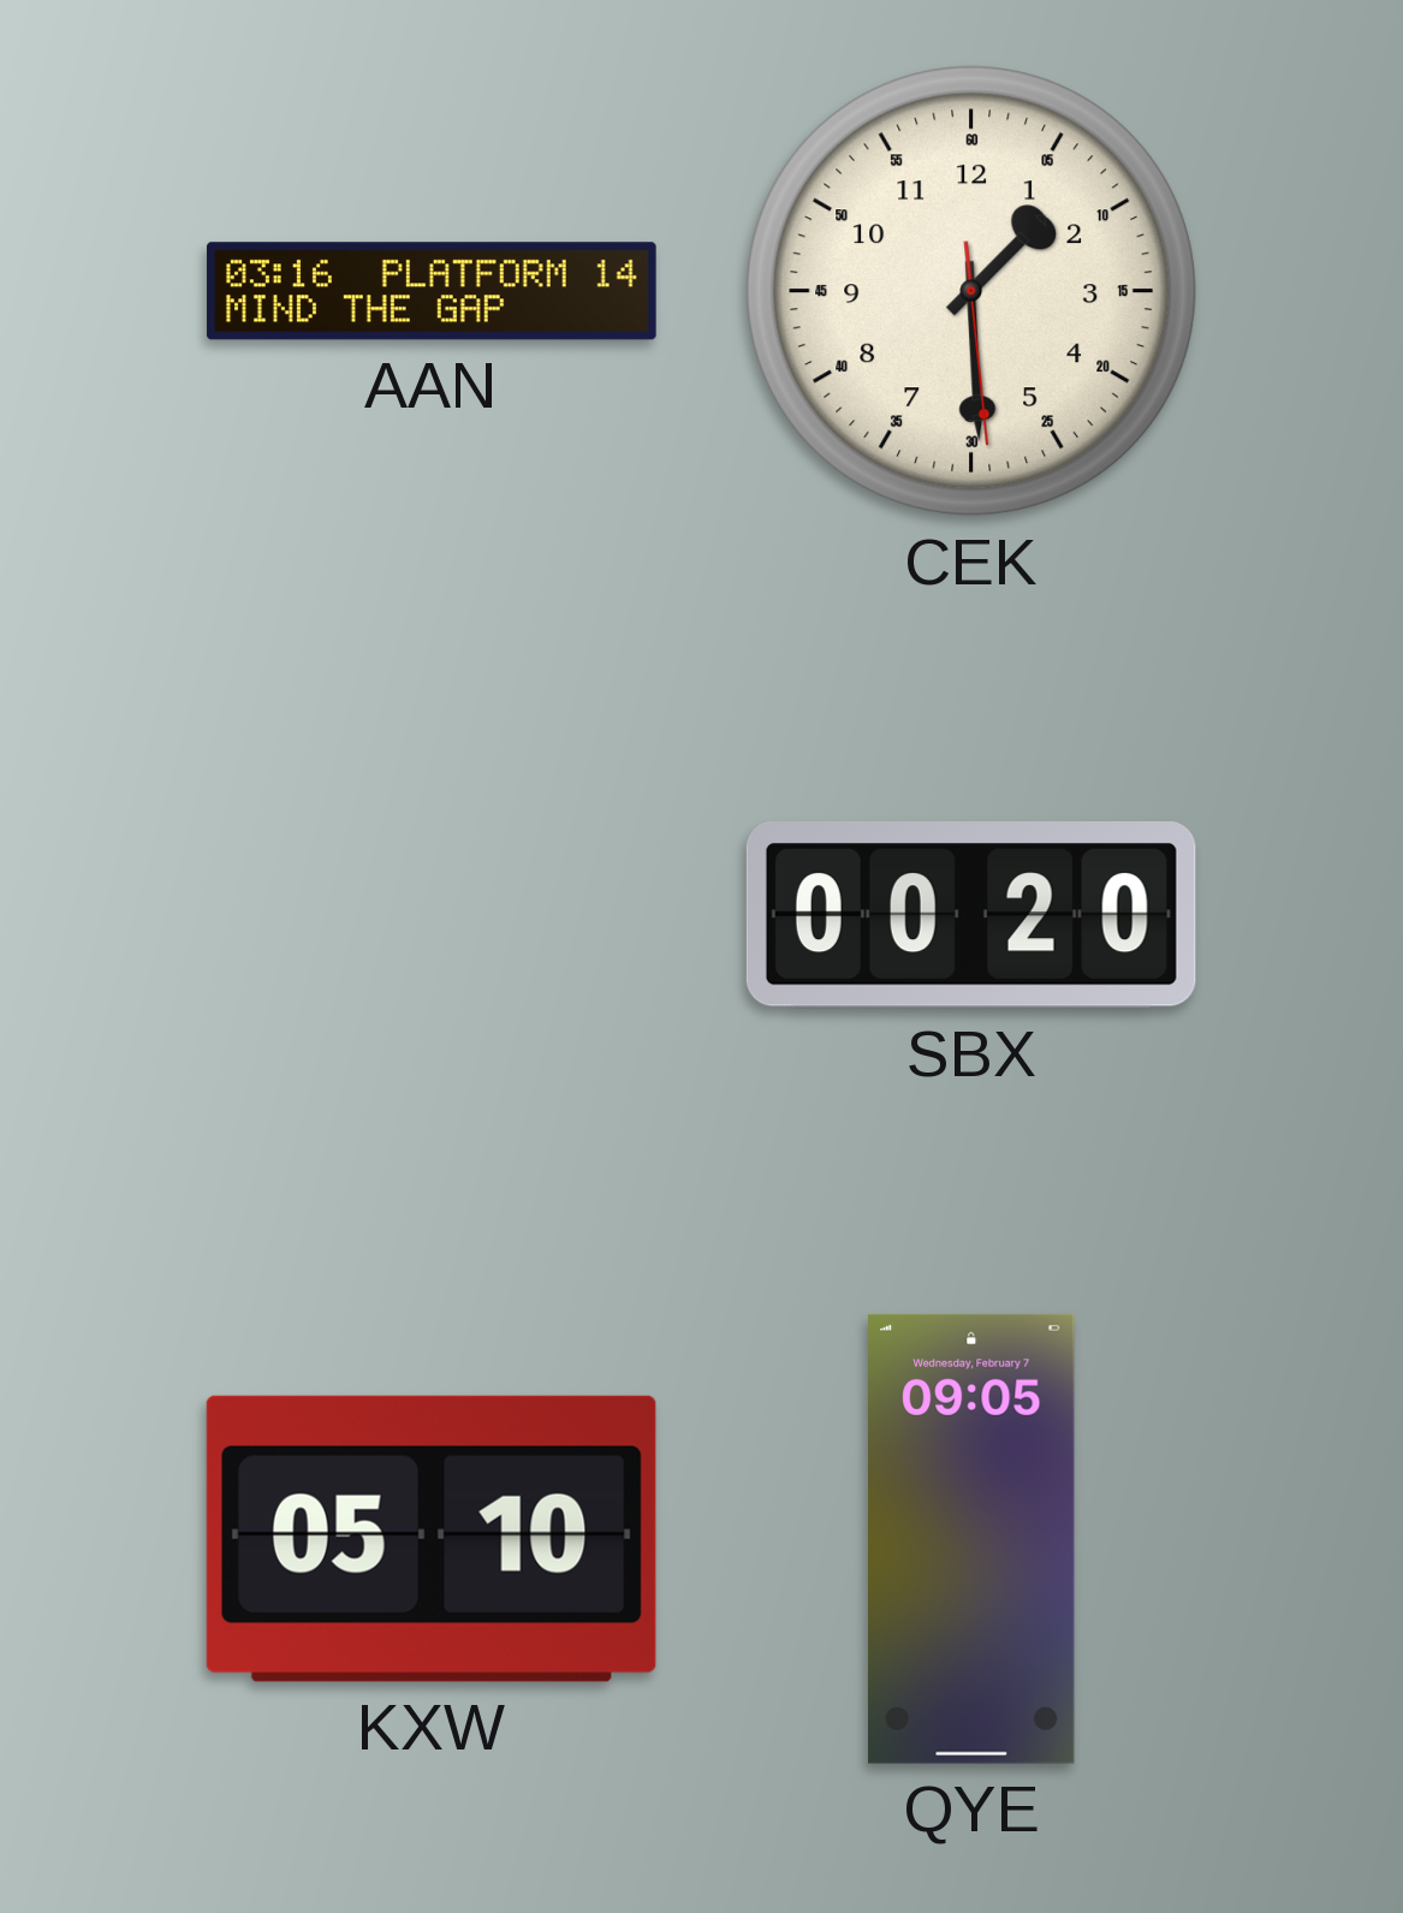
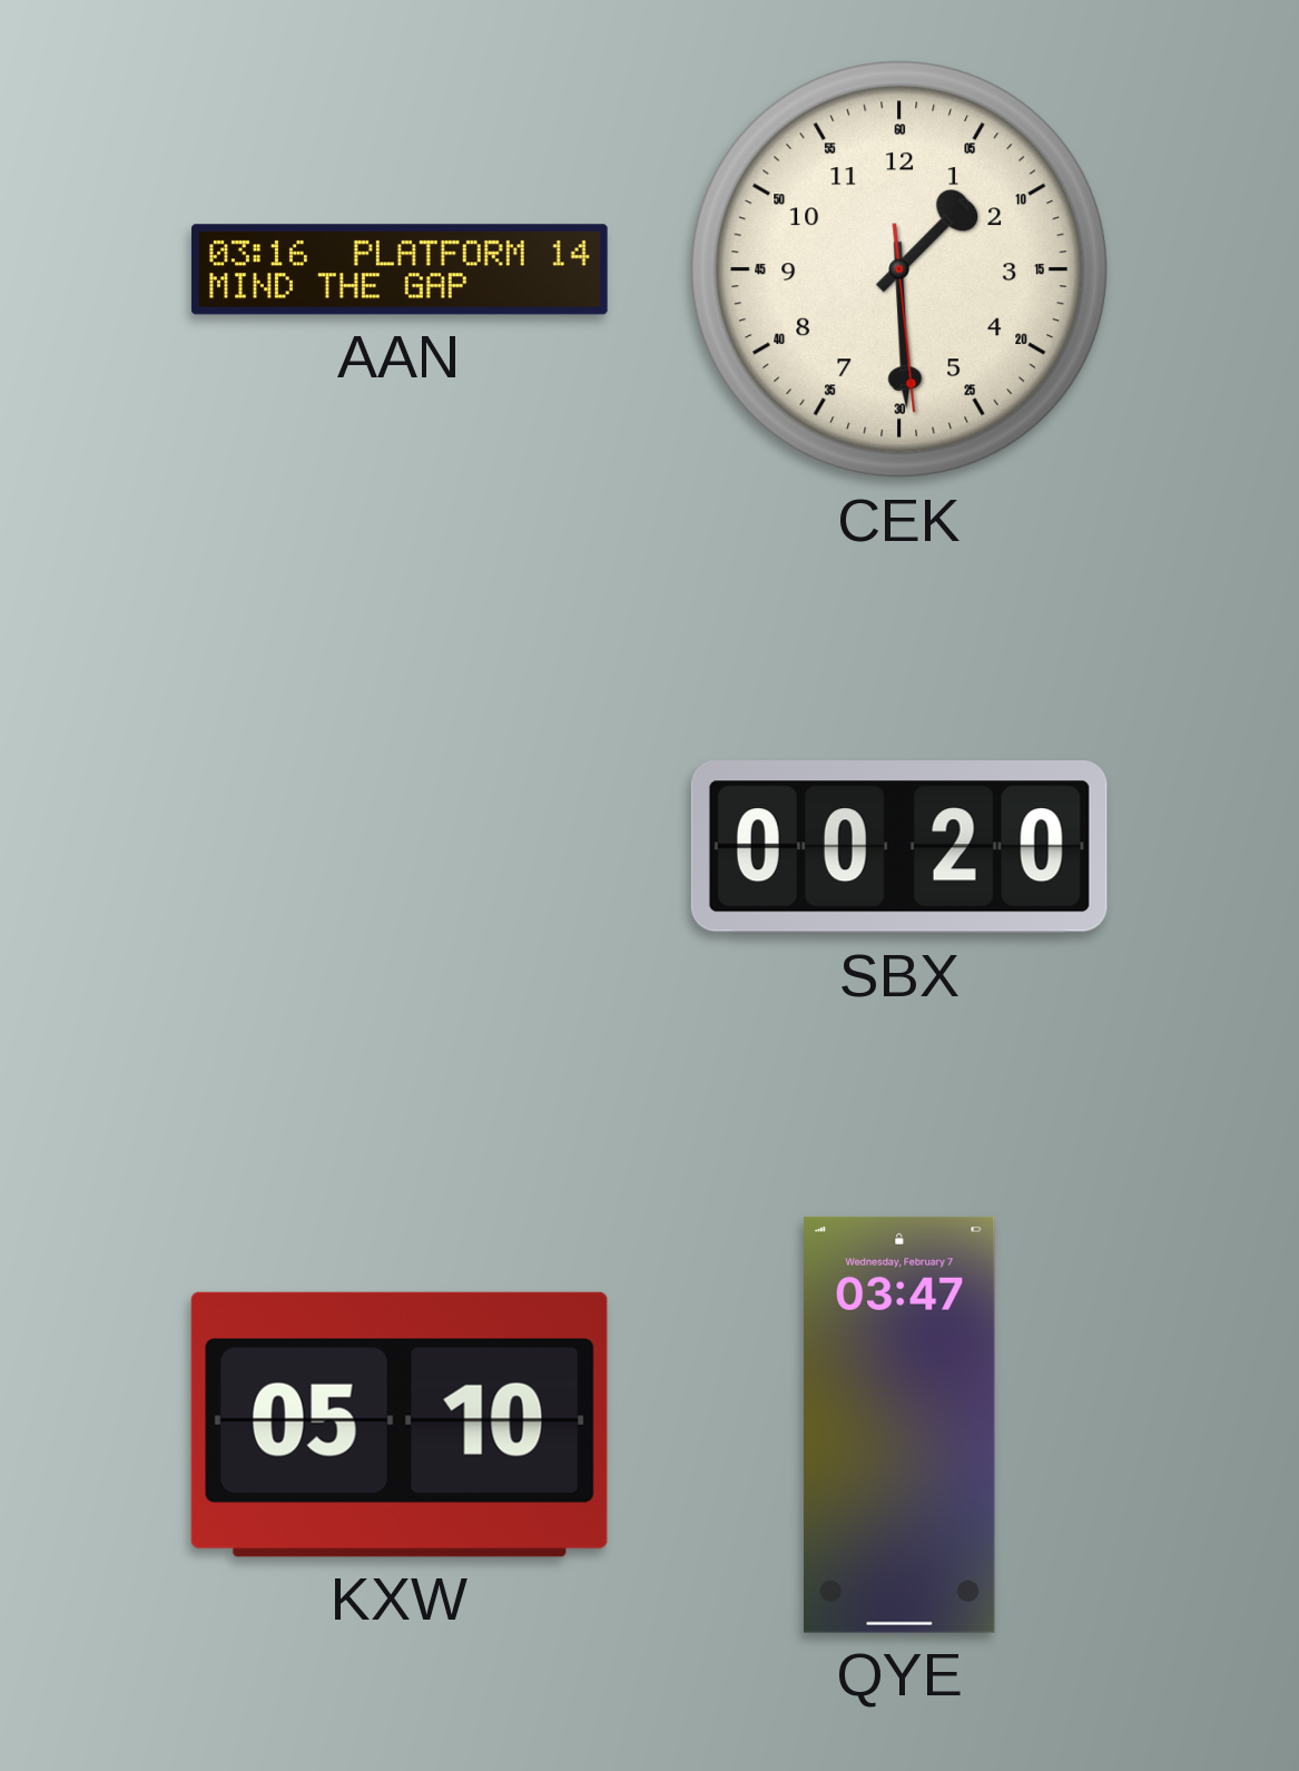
QYE: 09:05 -> 03:47 (899, 1425)
